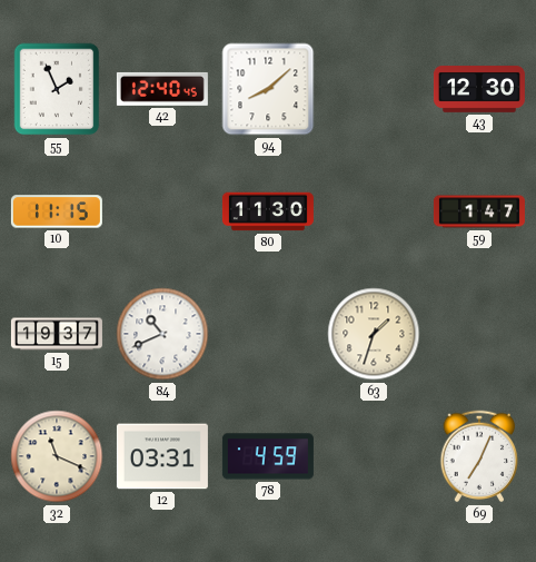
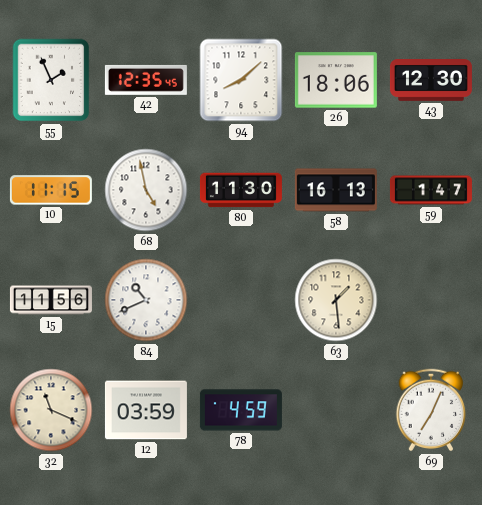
42: 12:40 -> 12:35 (146, 80)
26: none -> 18:06 (336, 80)
68: none -> 4:58 (146, 190)
58: none -> 16:13 (336, 190)
15: 19:37 -> 11:56 (51, 300)
63: 1:33 -> 1:29 (336, 300)
12: 03:31 -> 03:59 (146, 410)
